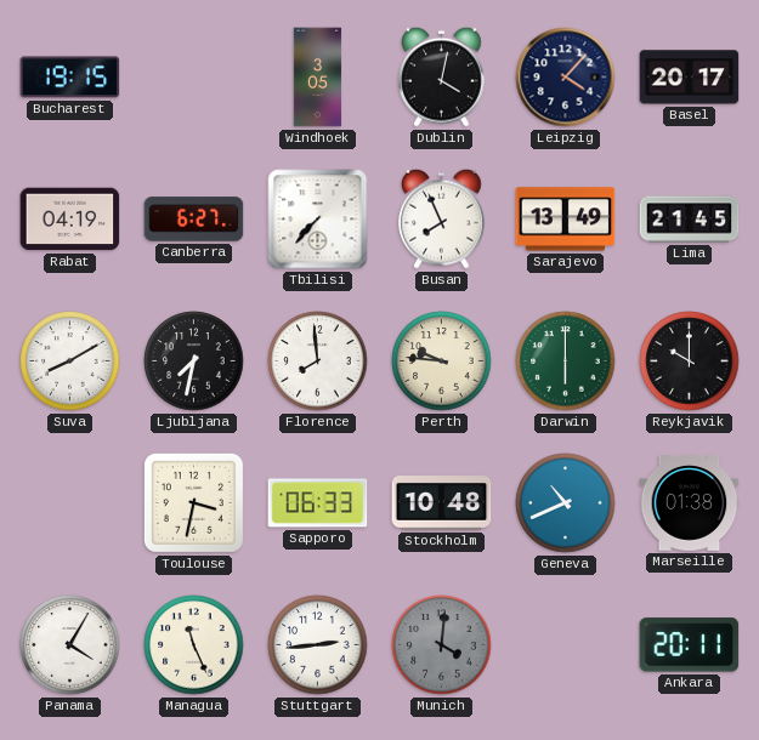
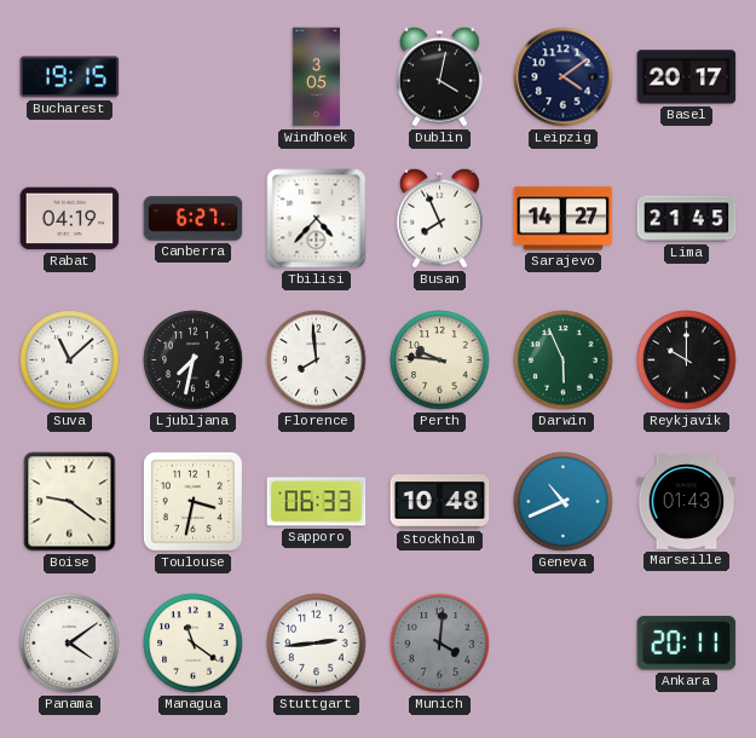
Leipzig: 4:07 -> 4:09 (564, 77)
Tbilisi: 7:37 -> 4:37 (317, 219)
Sarajevo: 13:49 -> 14:27 (564, 219)
Suva: 8:10 -> 11:08 (70, 361)
Darwin: 6:00 -> 5:56 (564, 361)
Boise: none -> 9:21 (70, 502)
Marseille: 01:38 -> 01:43 (687, 502)
Panama: 4:05 -> 4:09 (70, 644)
Managua: 11:26 -> 11:21 (194, 644)
